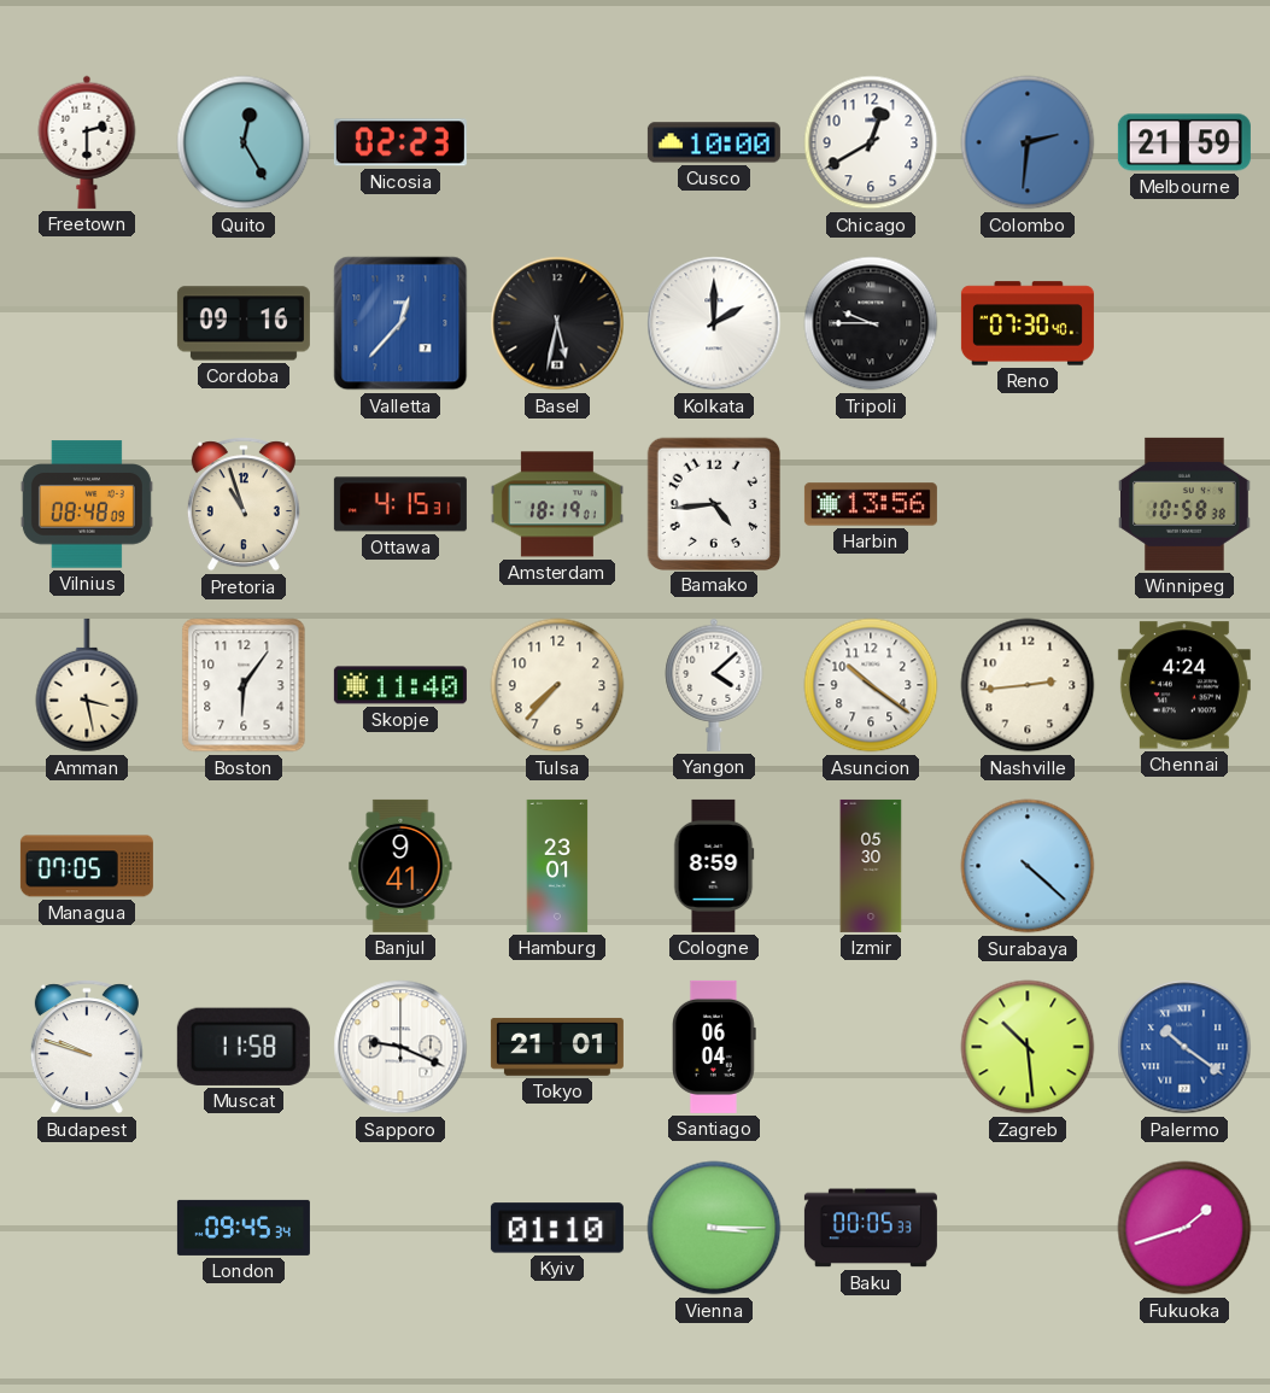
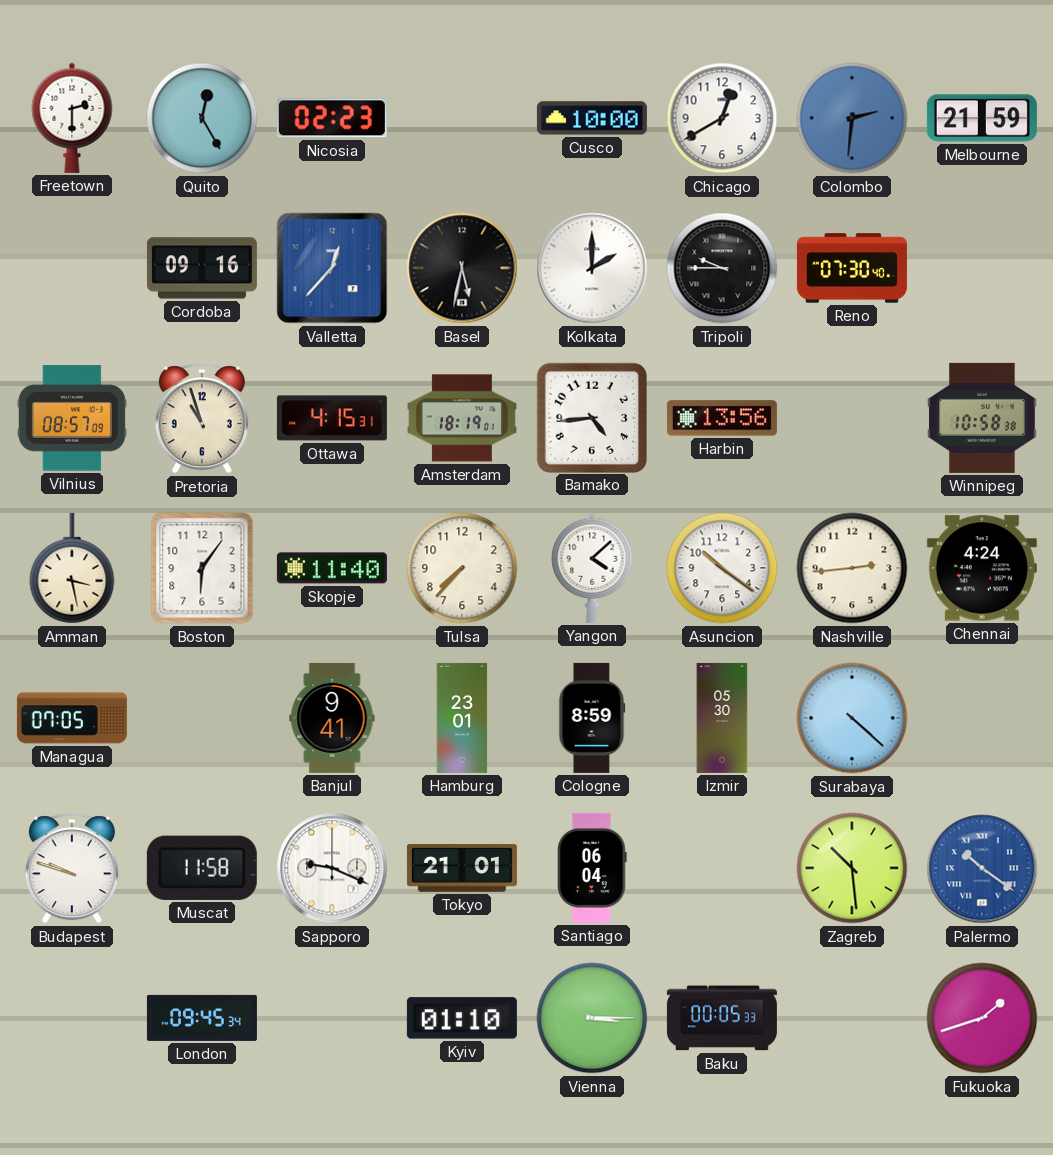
Vilnius: 08:48 -> 08:57 (72, 418)
